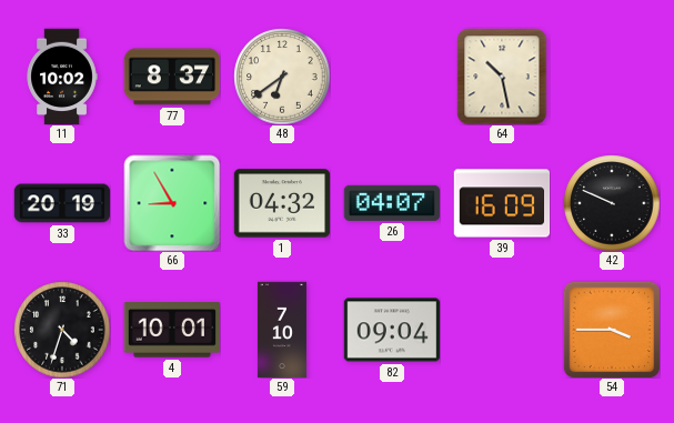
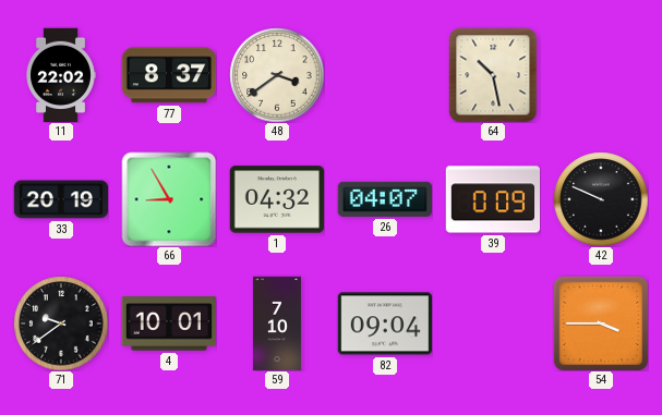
11: 10:02 -> 22:02 (61, 75)
48: 6:39 -> 3:39 (277, 75)
39: 16:09 -> 0:09 (493, 199)
71: 4:33 -> 9:39 (61, 324)
